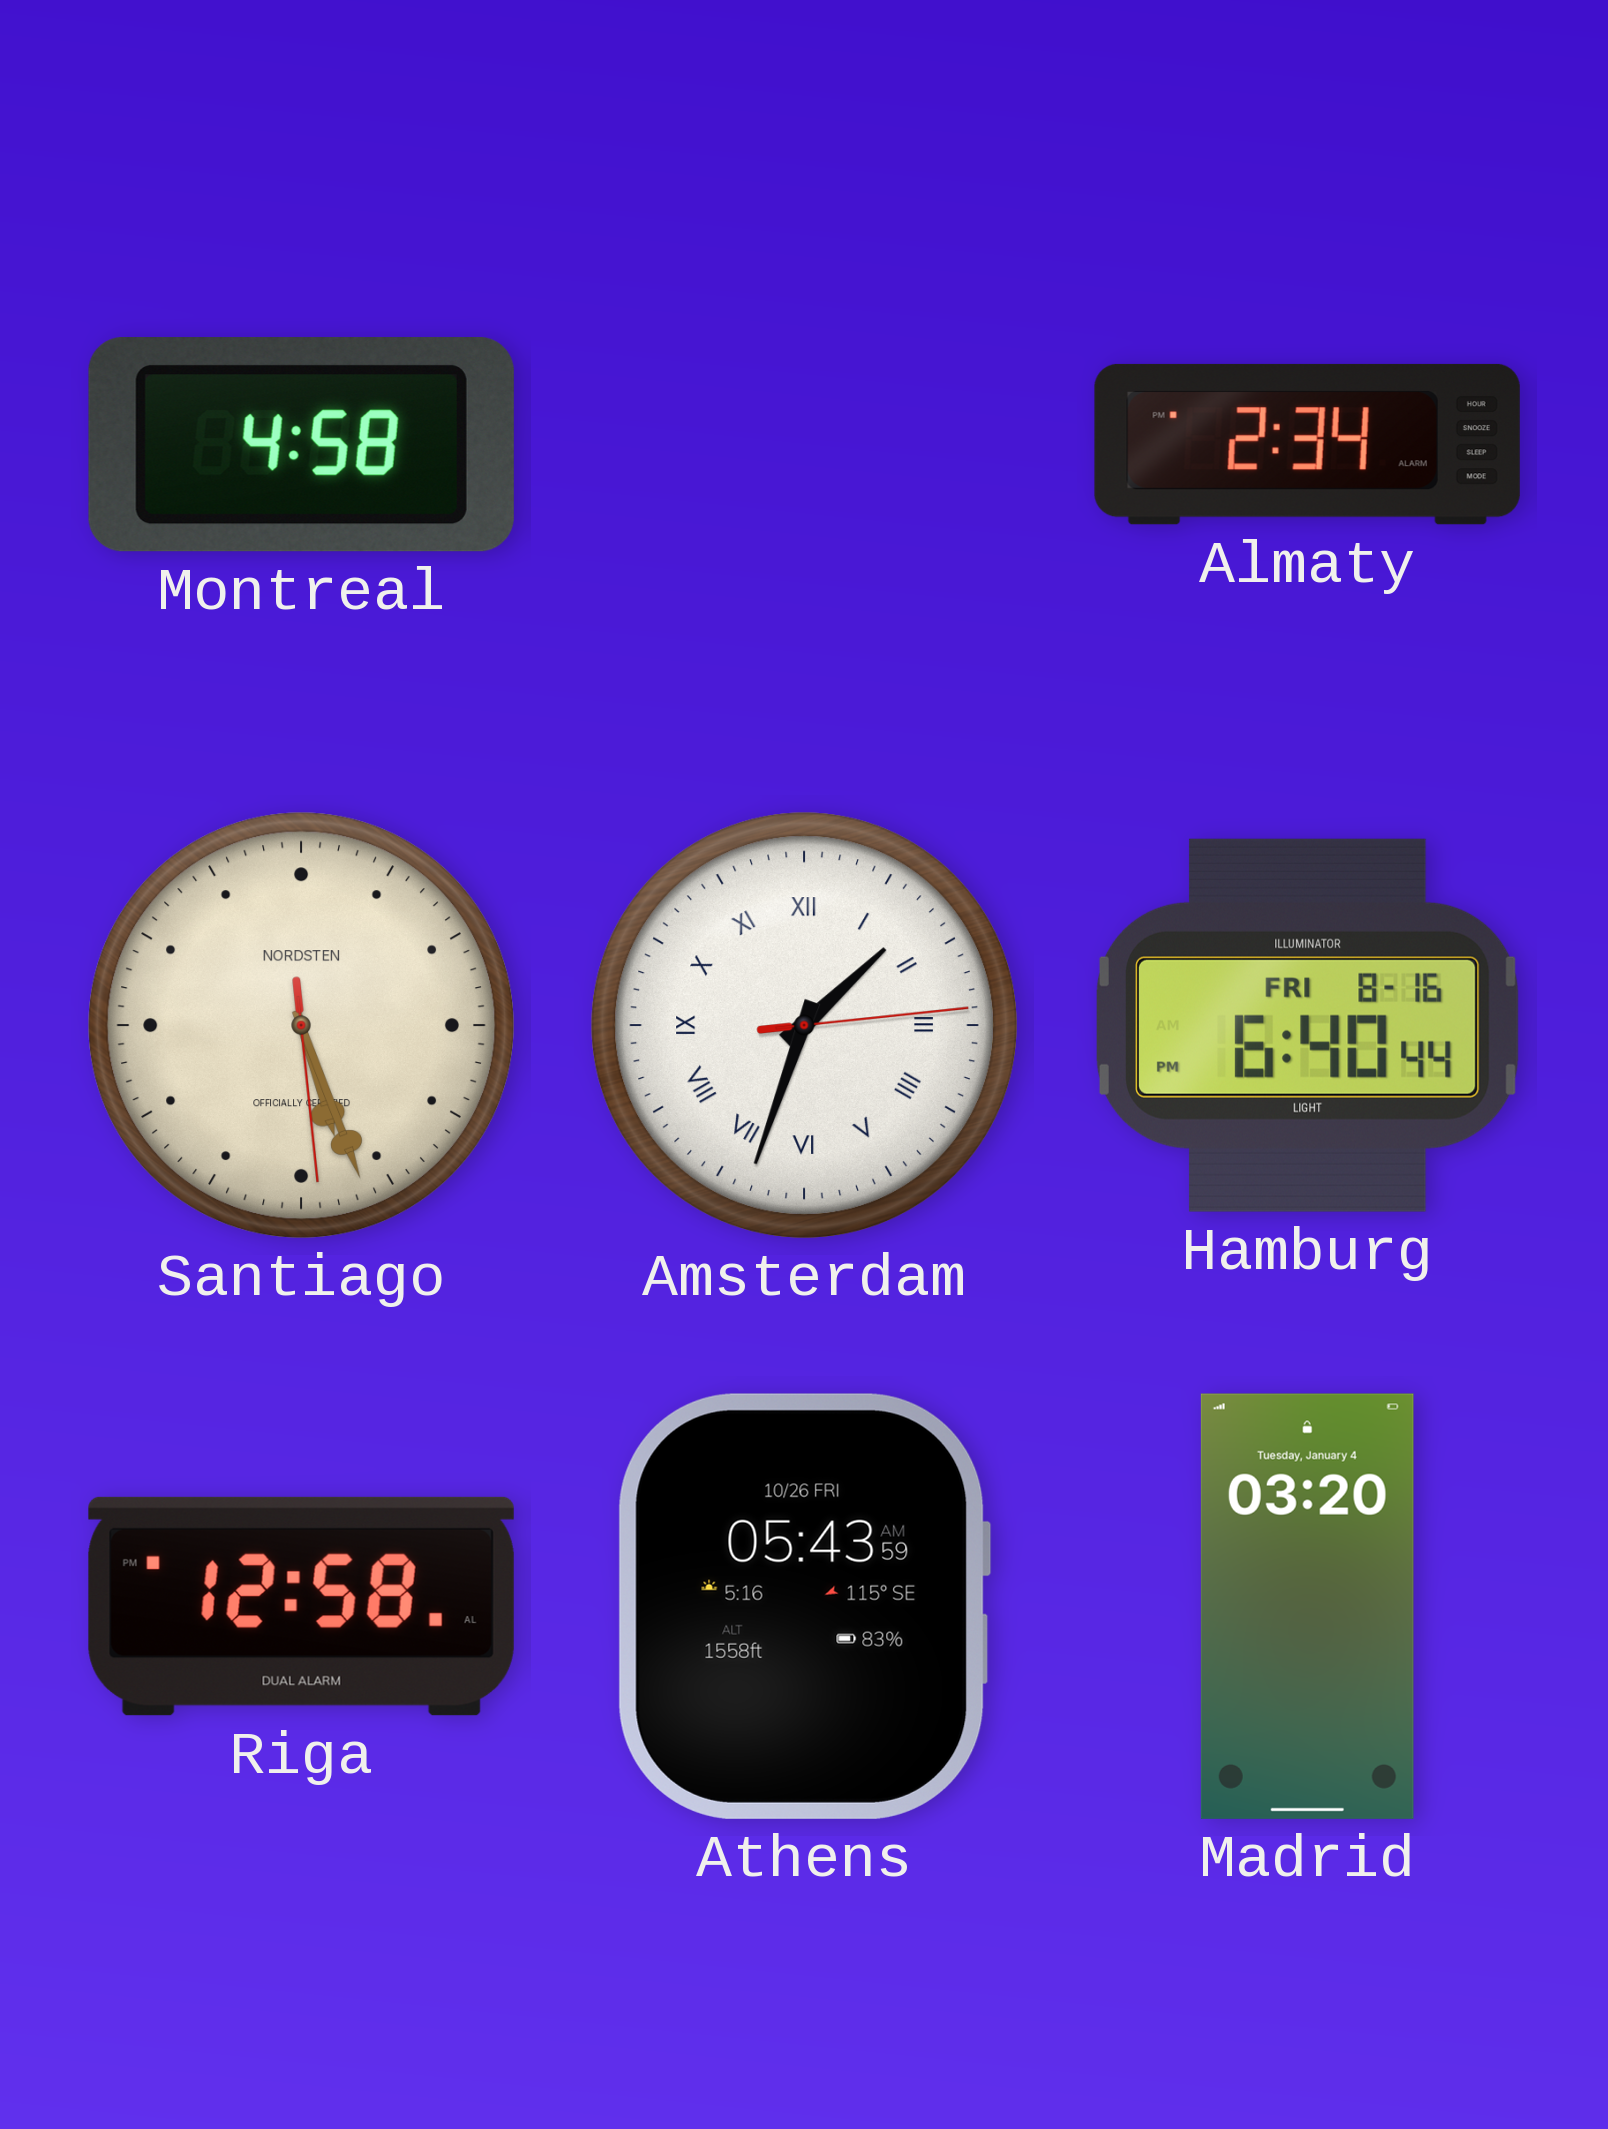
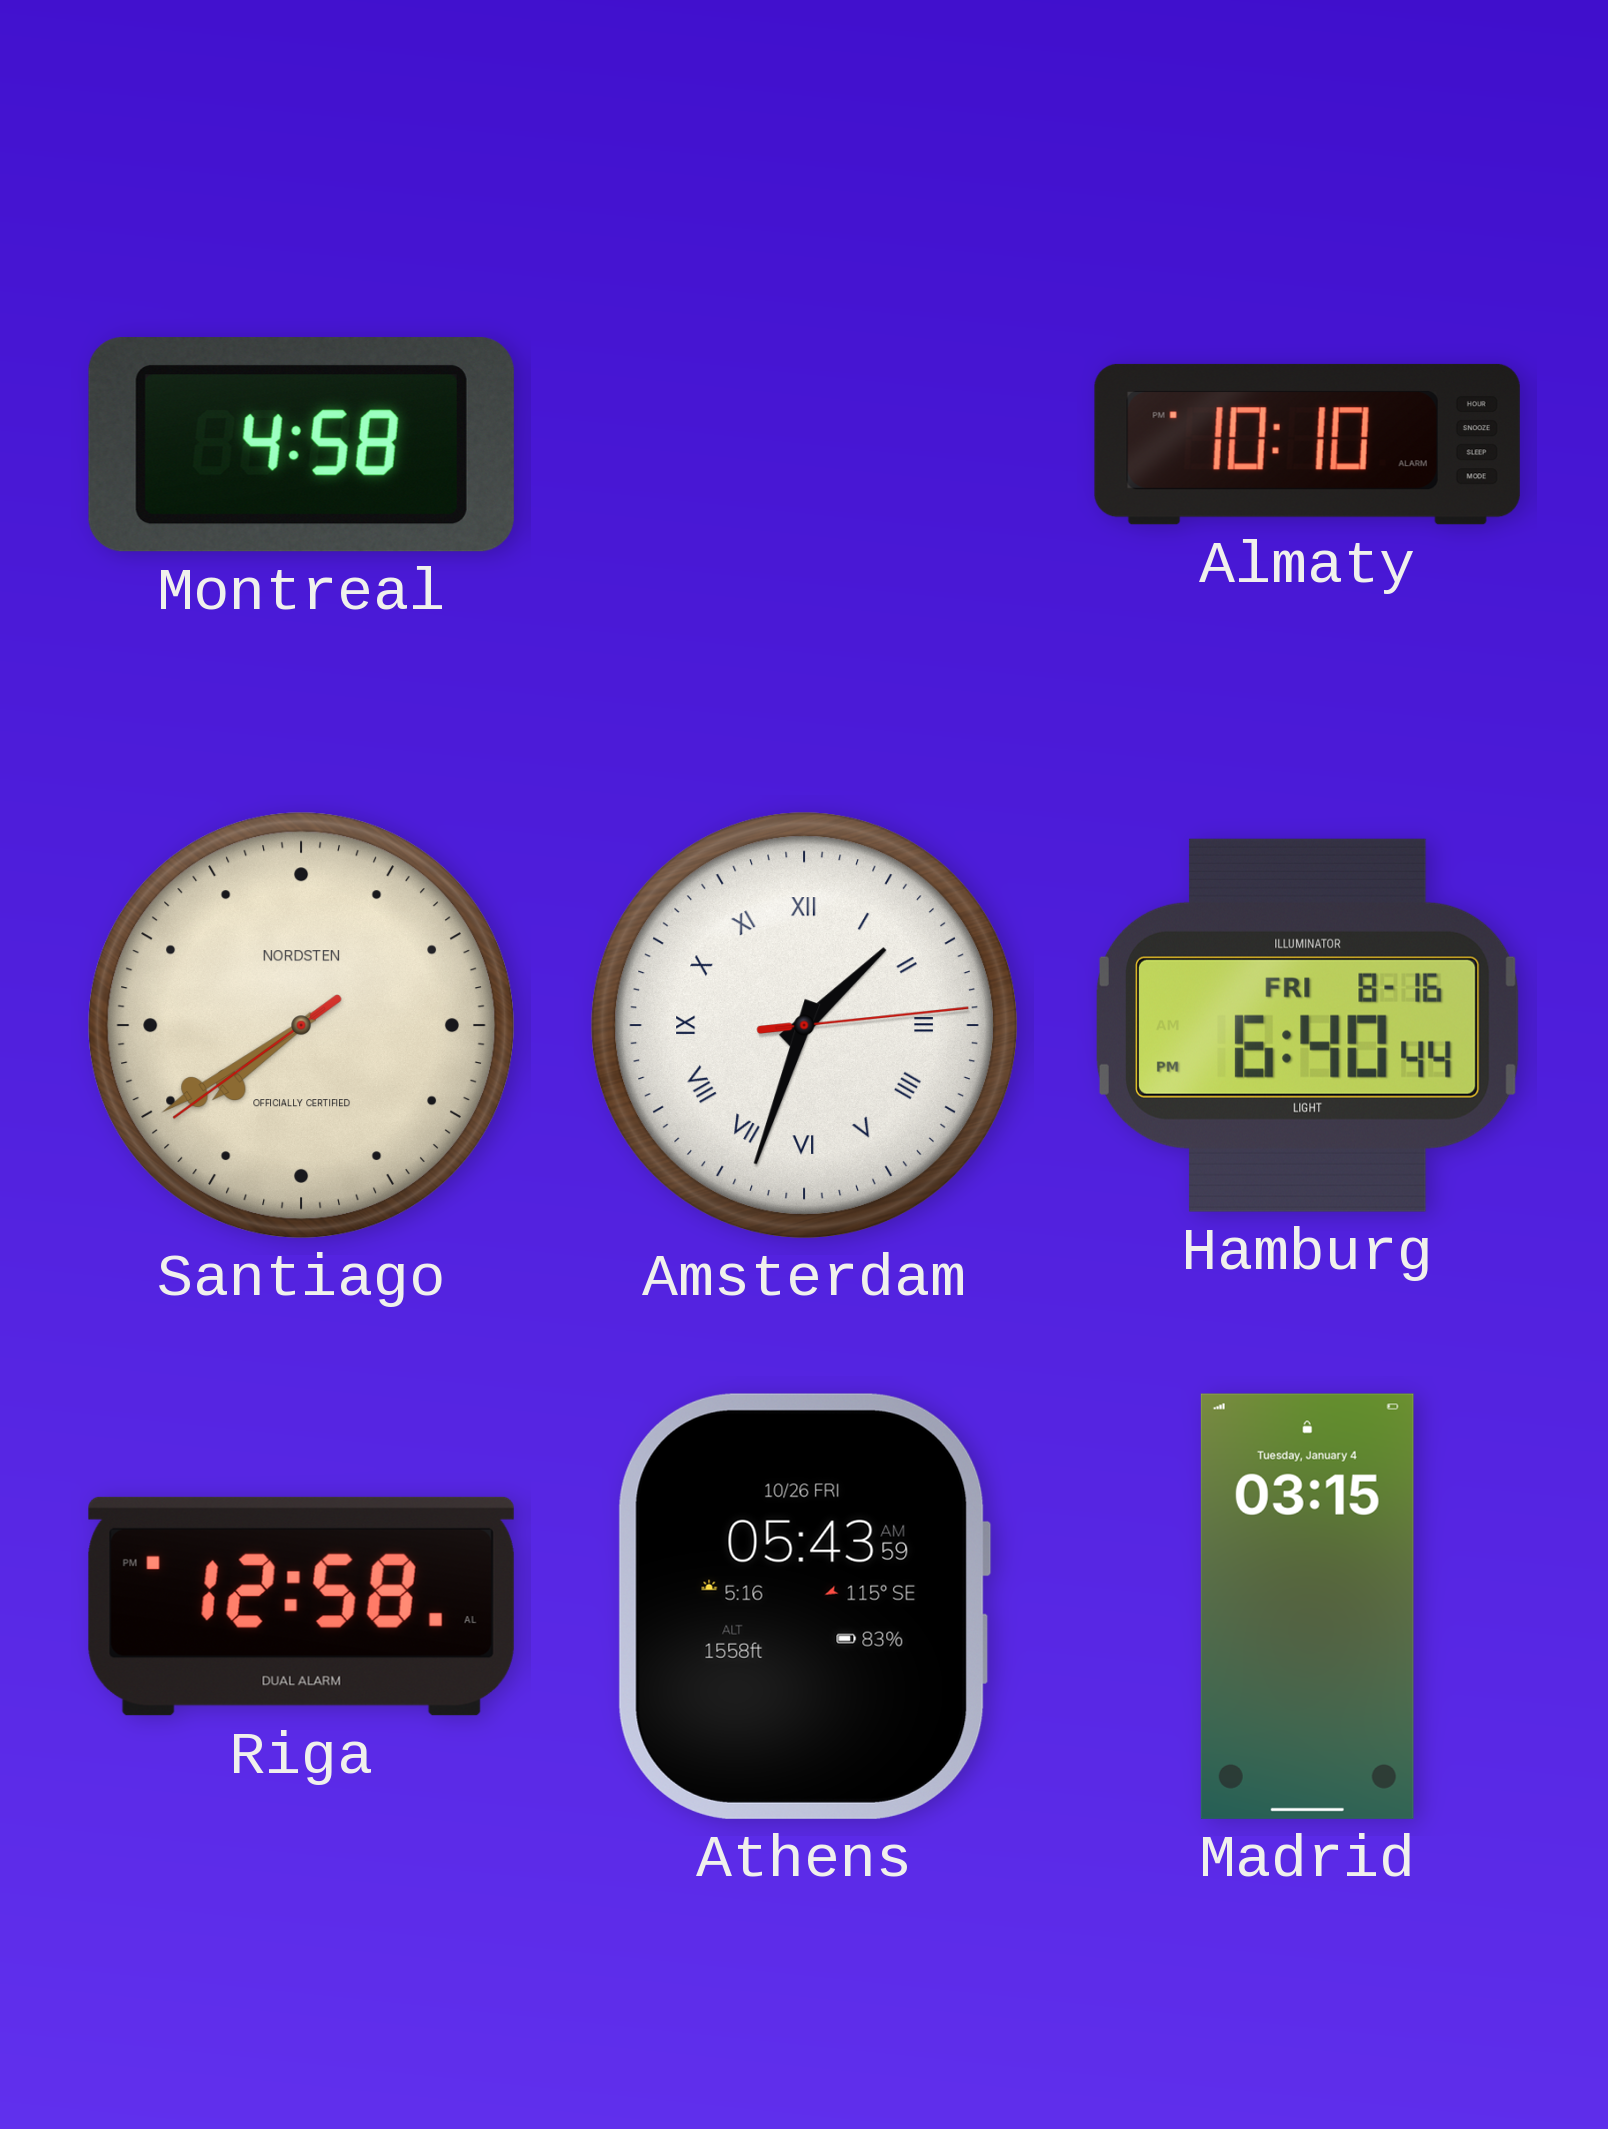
Almaty: 2:34 -> 10:10 (1307, 444)
Santiago: 5:26 -> 7:39 (301, 1025)
Madrid: 03:20 -> 03:15 (1307, 1606)
